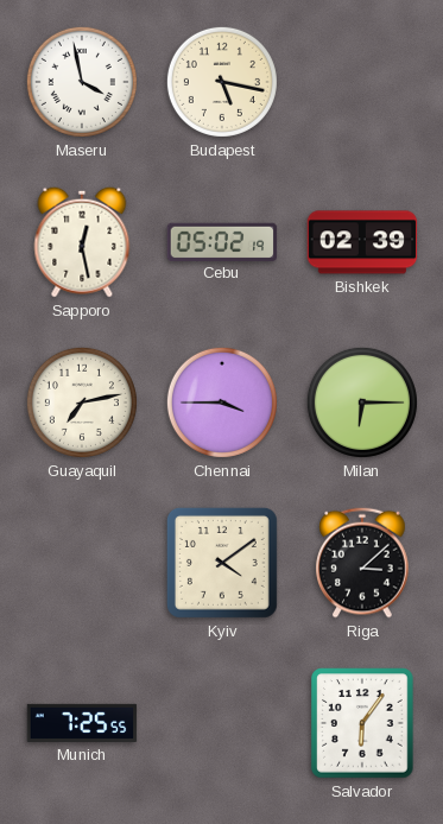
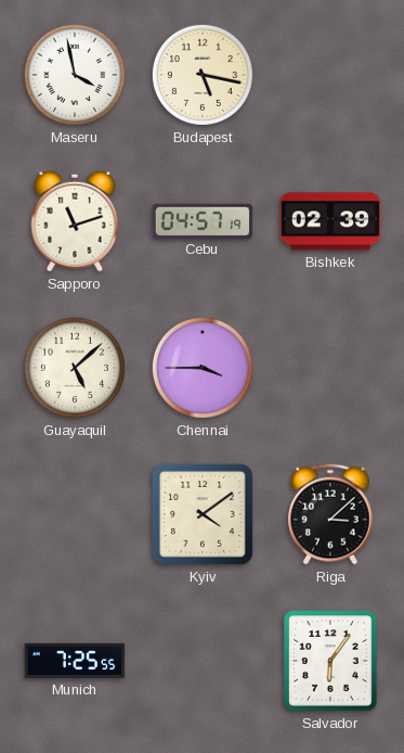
Sapporo: 12:28 -> 11:12 (75, 221)
Cebu: 05:02 -> 04:57 (203, 220)
Guayaquil: 7:13 -> 5:08 (75, 368)
Milan: 6:15 -> none (362, 403)
